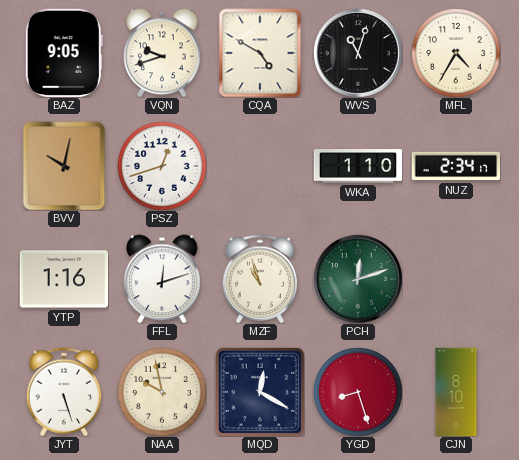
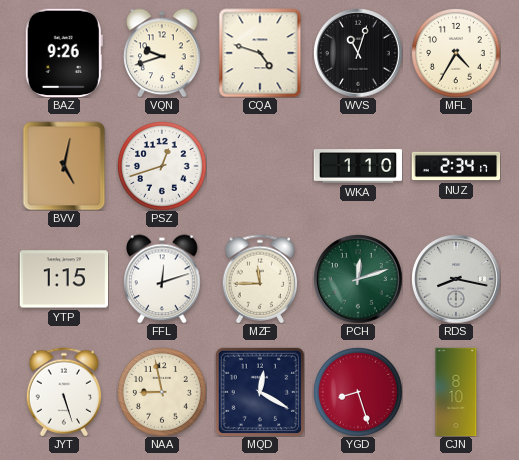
BAZ: 9:05 -> 9:26 (64, 52)
CQA: 4:50 -> 4:48 (260, 53)
BVV: 10:02 -> 5:02 (64, 166)
YTP: 1:16 -> 1:15 (64, 279)
MZF: 10:57 -> 11:45 (260, 279)
RDS: none -> 8:17 (456, 279)
NAA: 9:58 -> 8:58 (162, 392)
